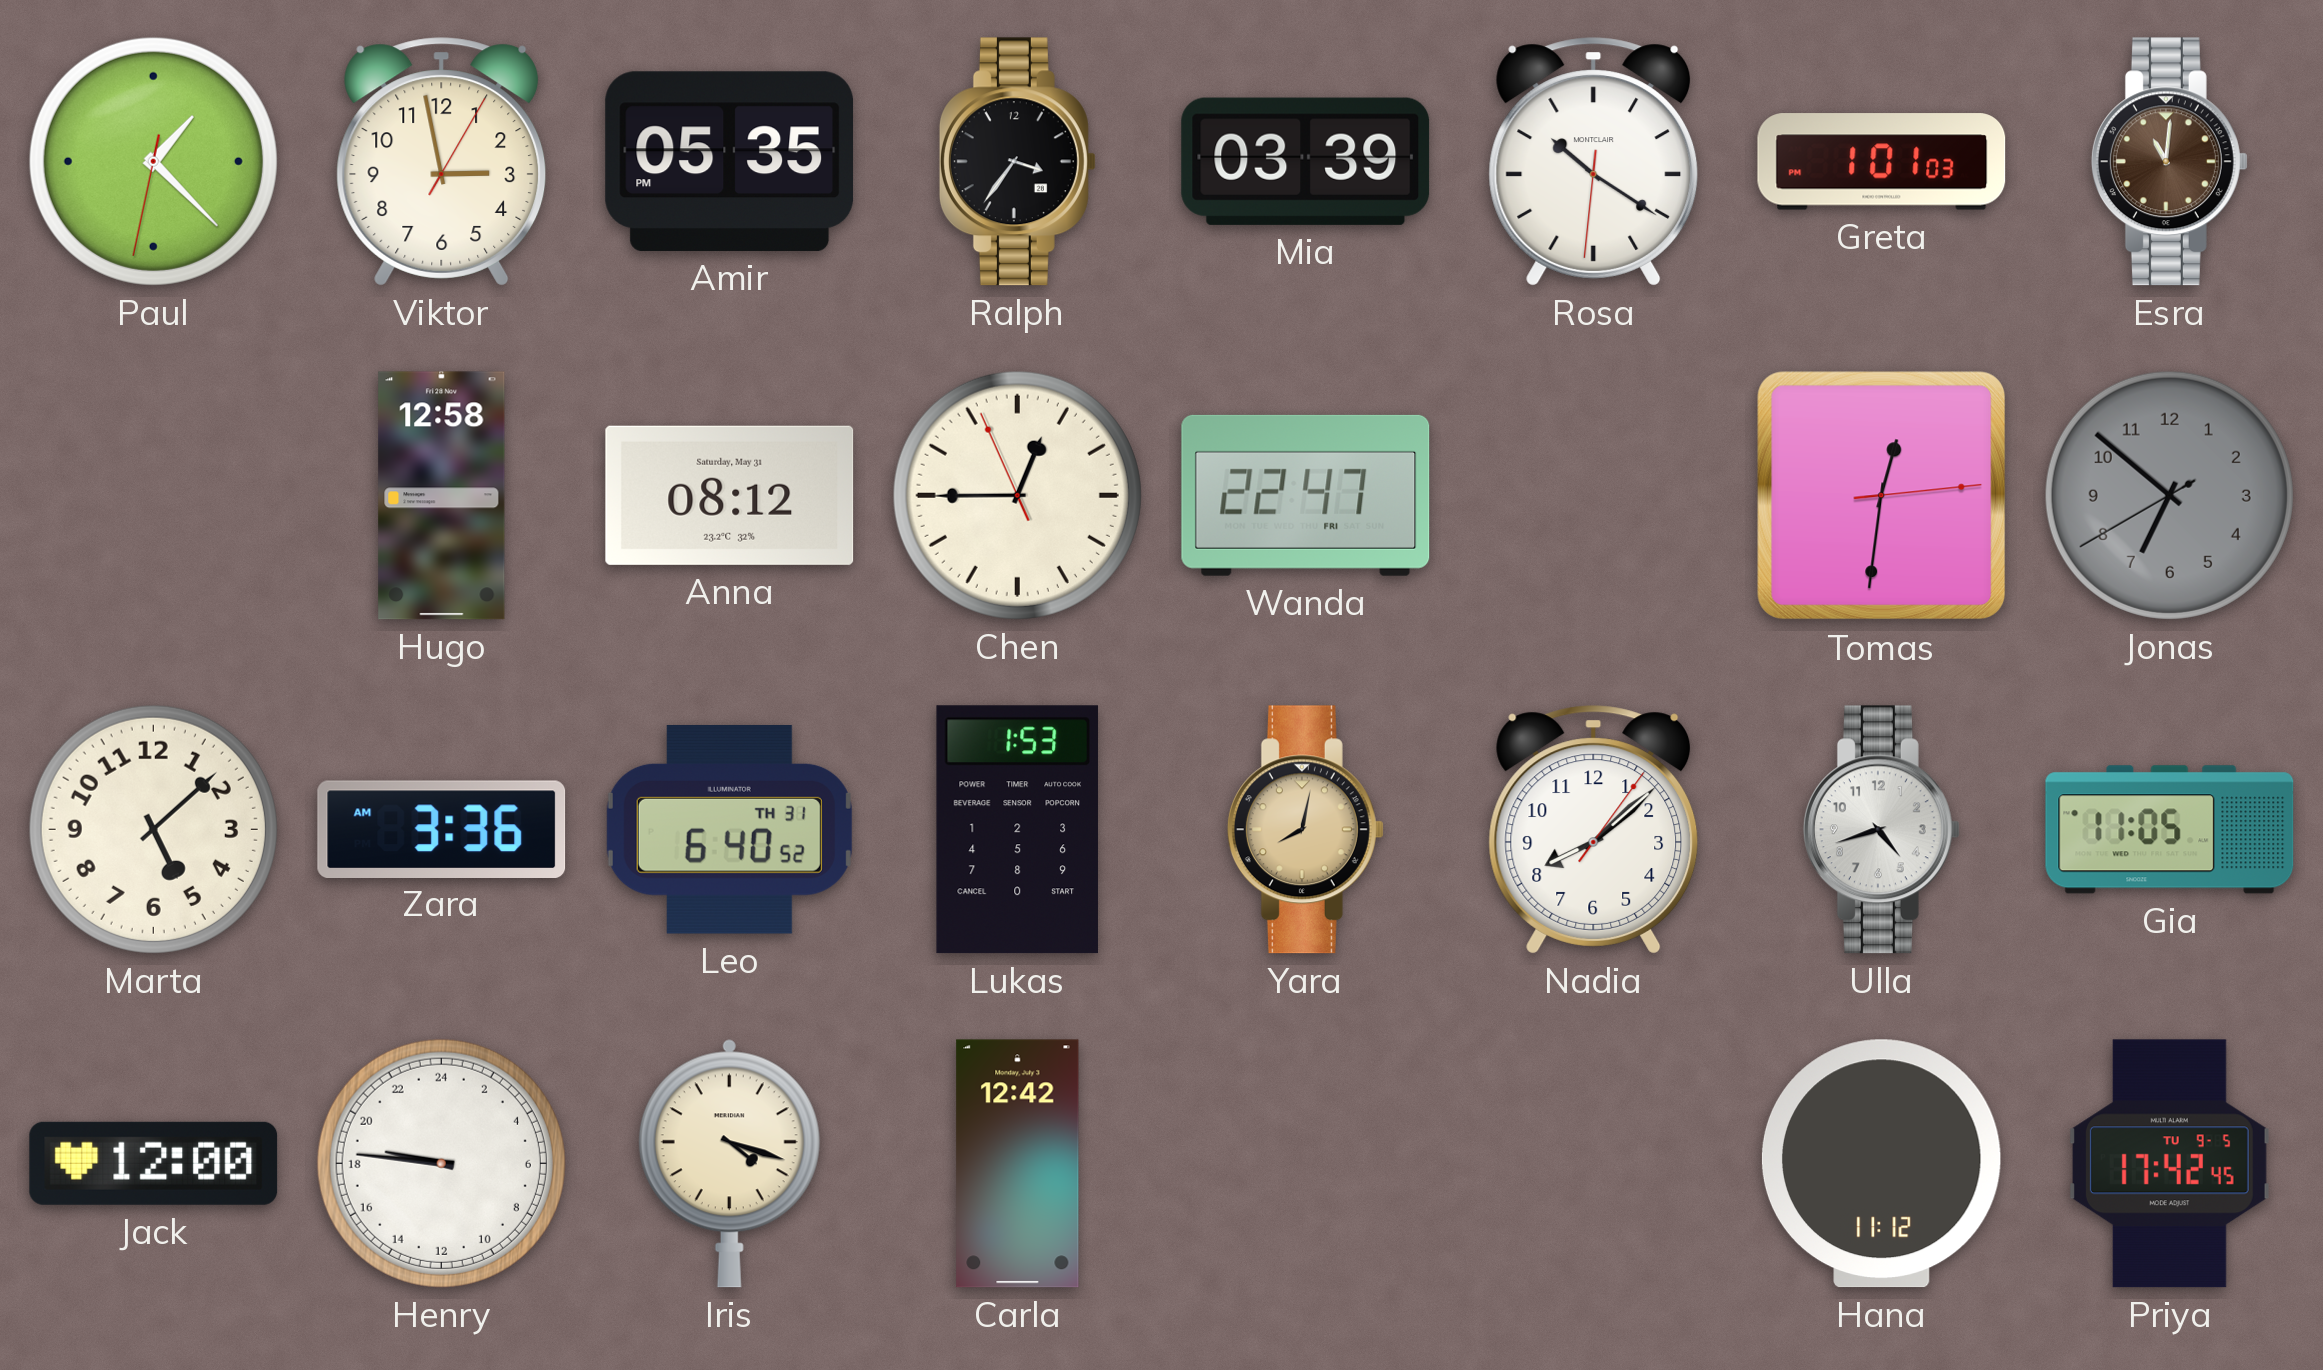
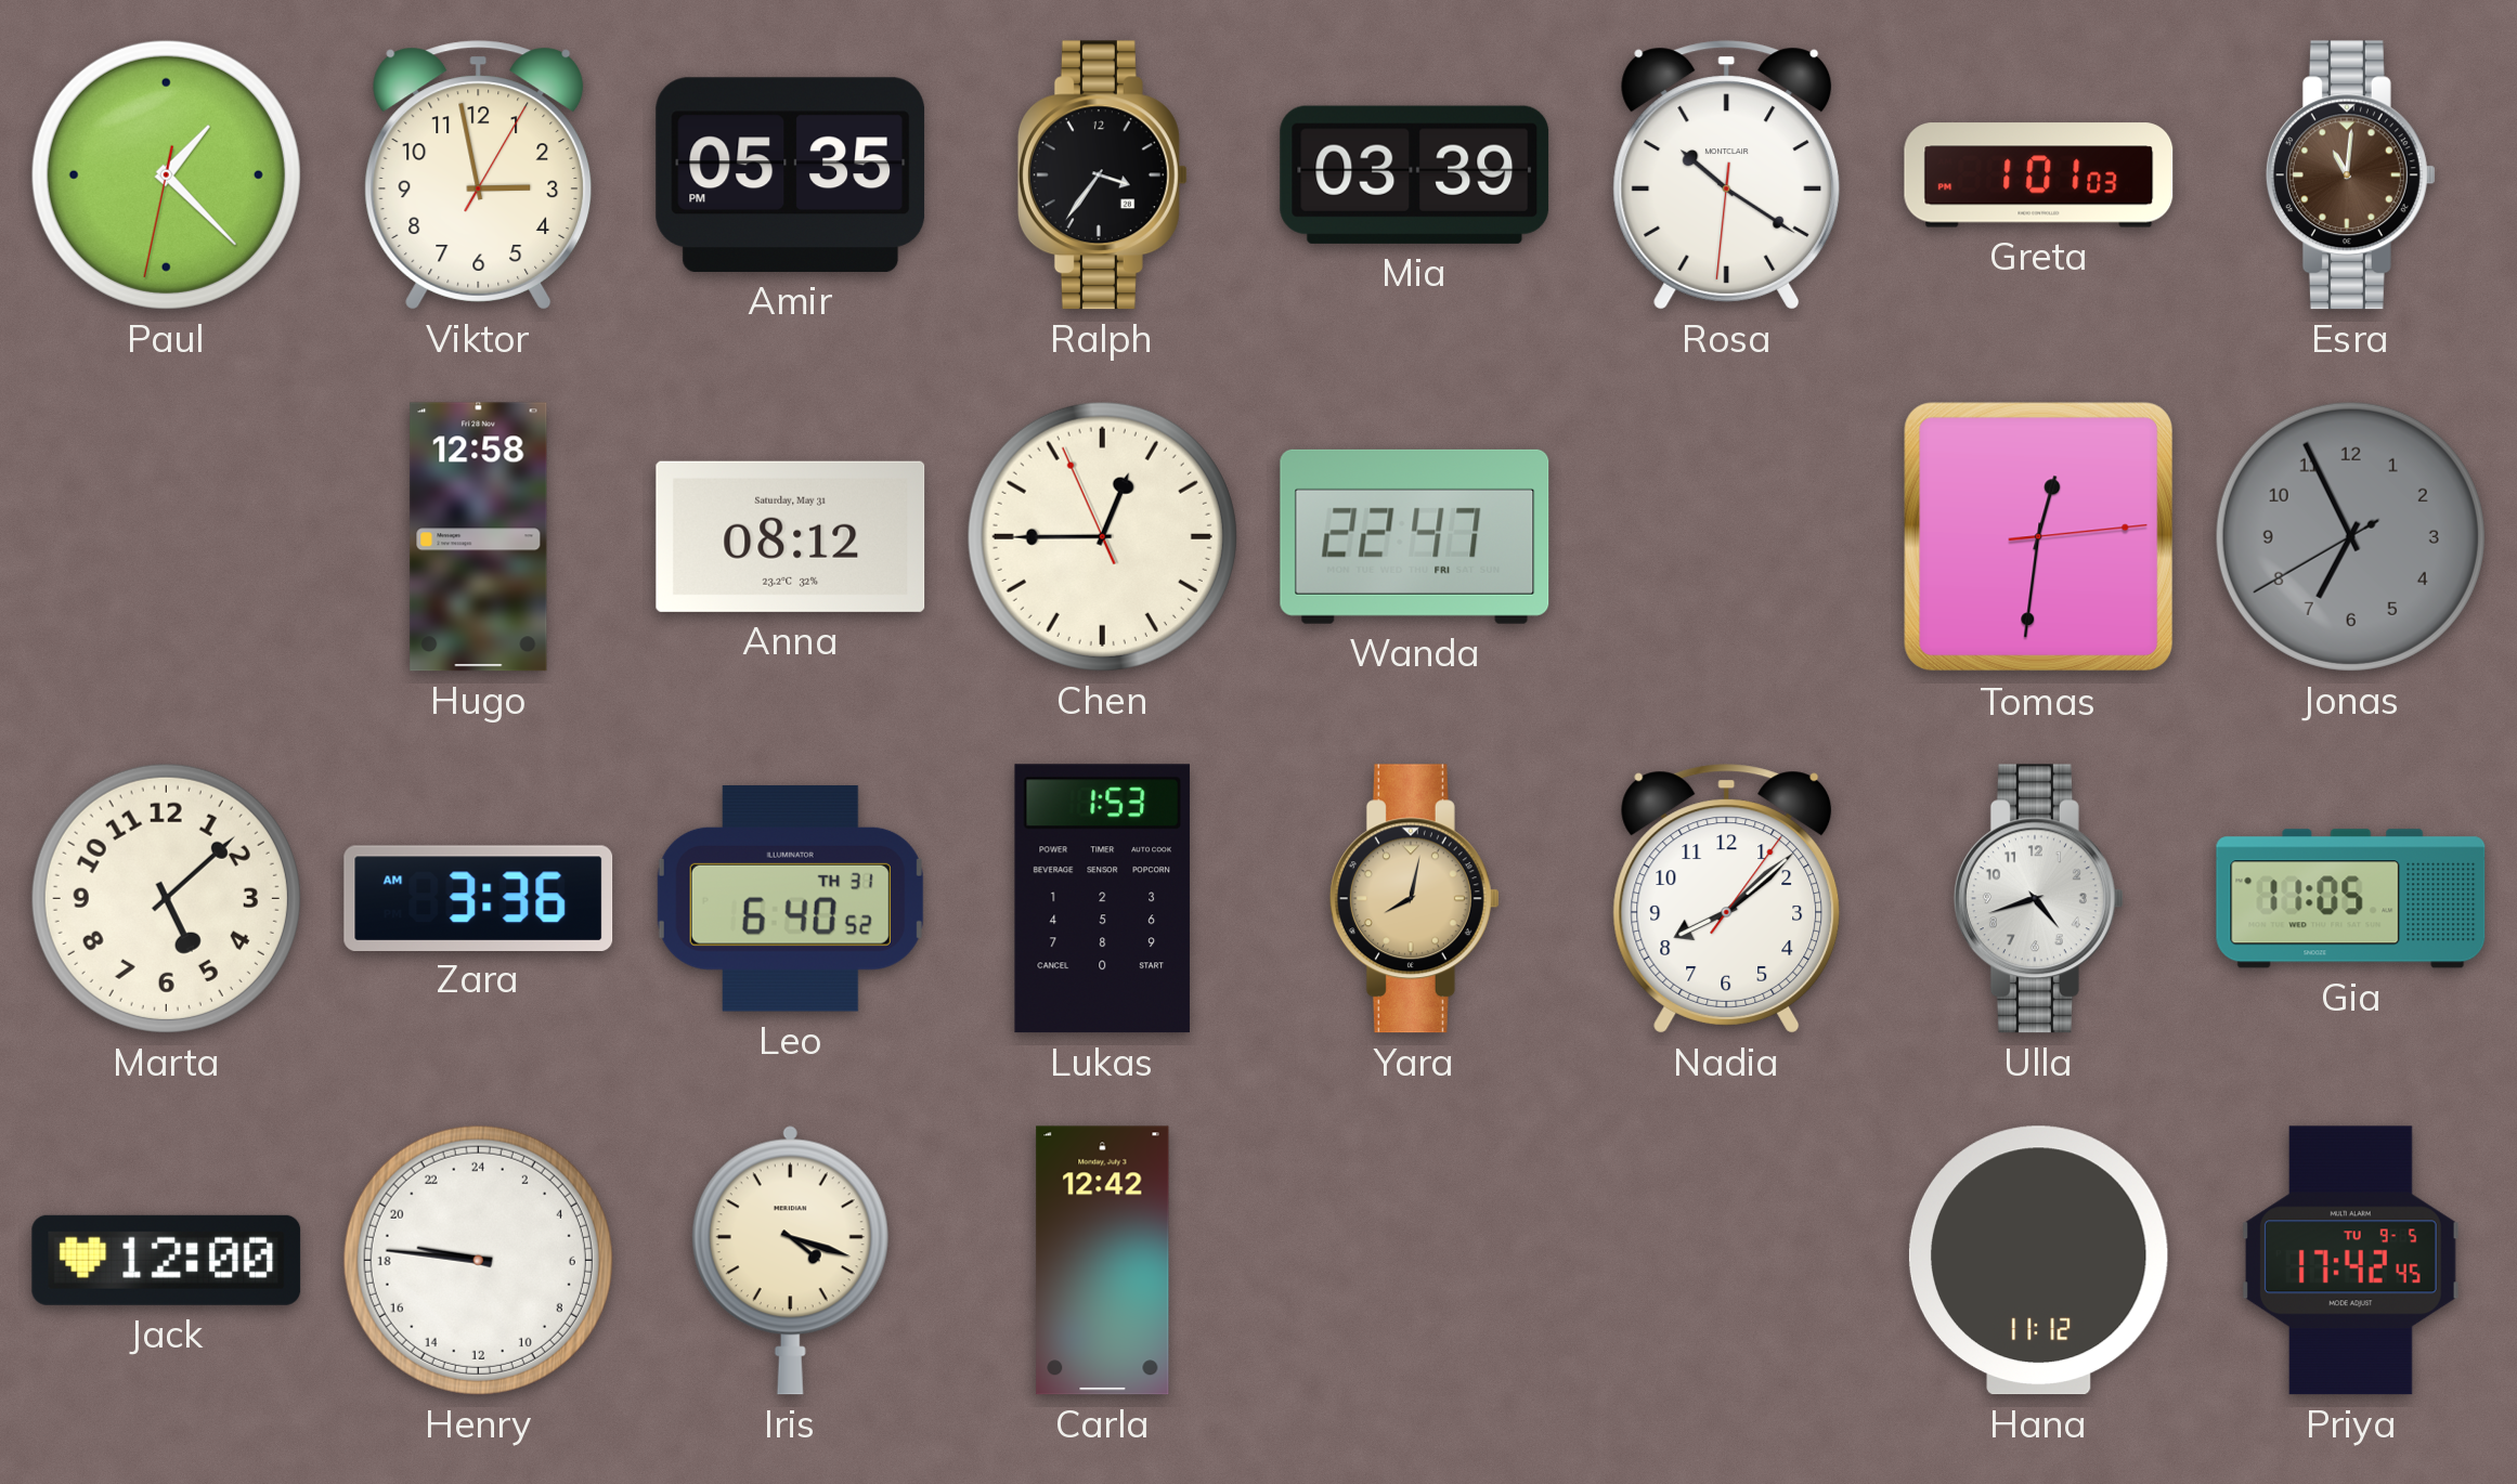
Jonas: 6:51 -> 6:55 (2350, 536)
